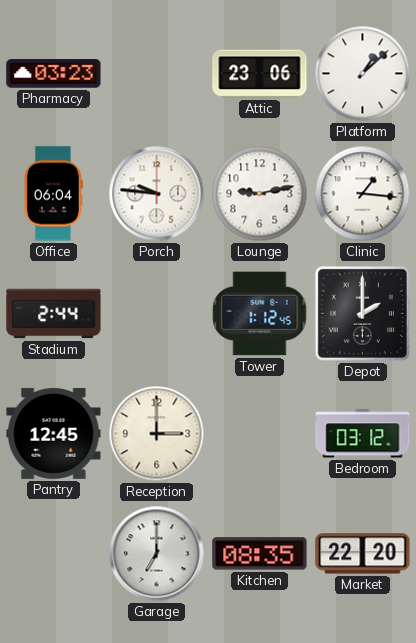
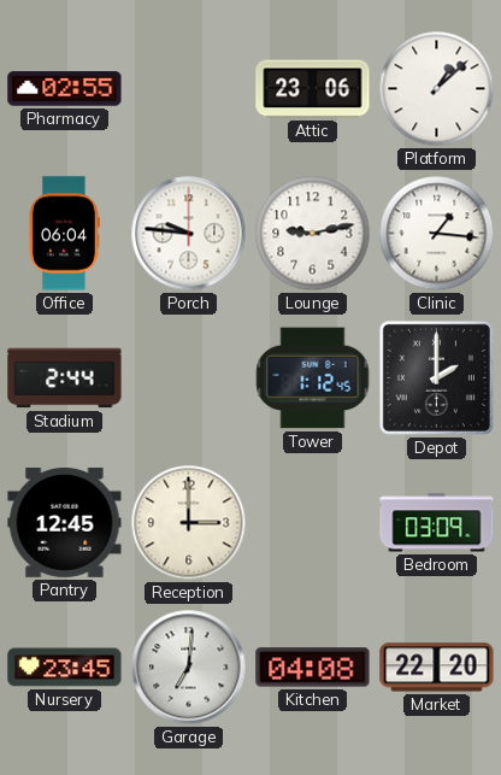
Pharmacy: 03:23 -> 02:55 (65, 89)
Bedroom: 03:12 -> 03:09 (437, 523)
Nursery: none -> 23:45 (65, 668)
Garage: 7:00 -> 7:01 (189, 668)
Kitchen: 08:35 -> 04:08 (313, 668)
